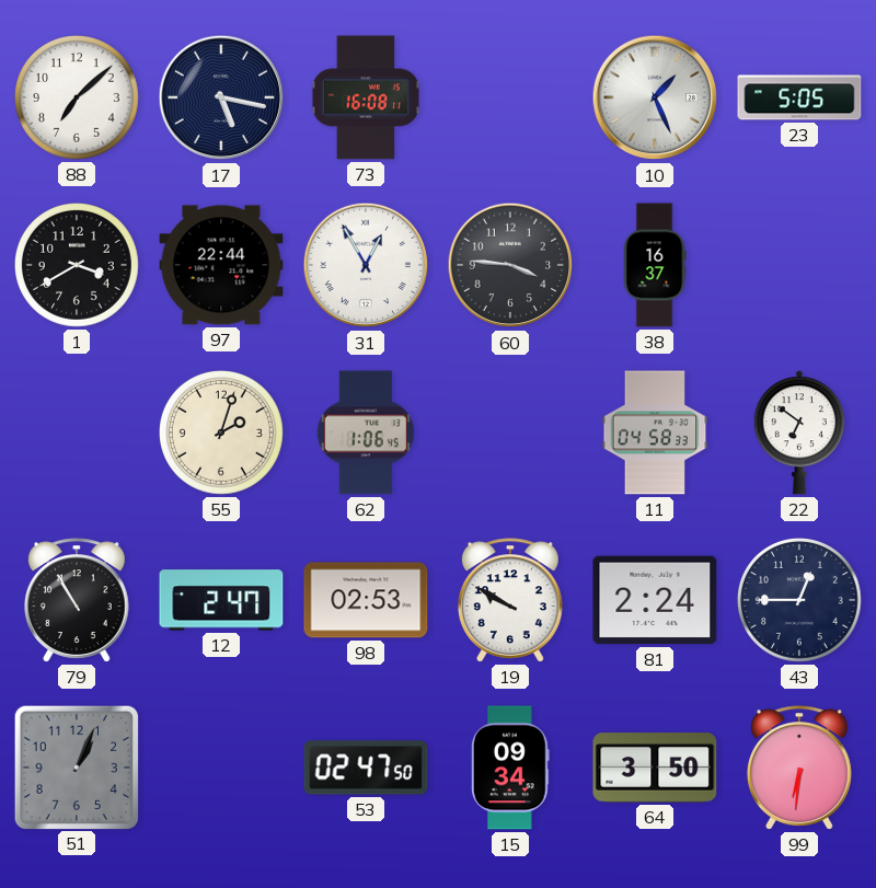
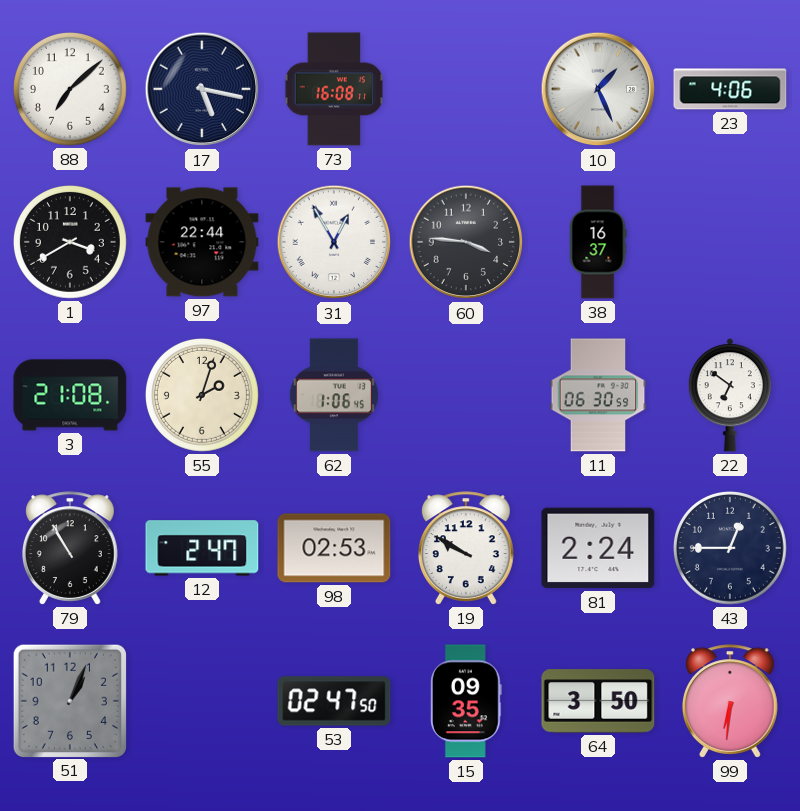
23: 5:05 -> 4:06 (730, 89)
3: none -> 21:08 (70, 395)
11: 04:58 -> 06:30 (598, 395)
15: 09:34 -> 09:35 (466, 701)
